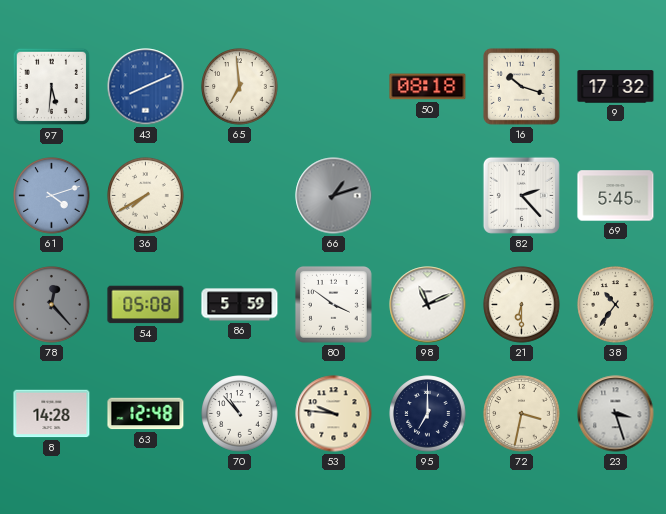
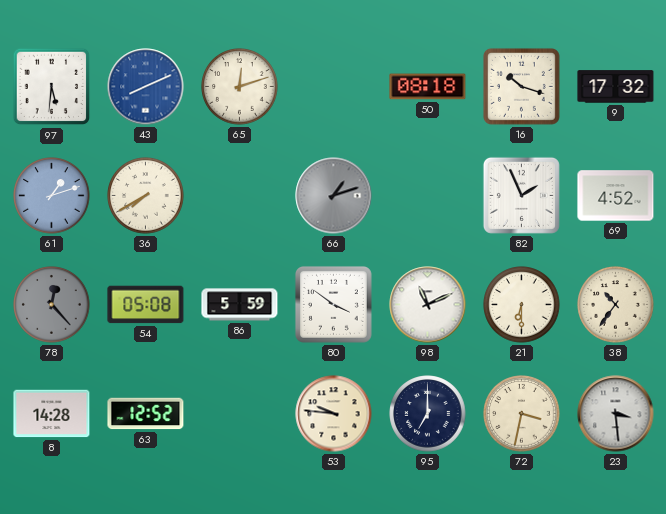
65: 6:59 -> 12:12 (240, 87)
61: 4:12 -> 1:12 (52, 196)
82: 2:23 -> 1:56 (521, 195)
69: 5:45 -> 4:52 (616, 196)
63: 12:48 -> 12:52 (146, 414)
70: 10:53 -> none (240, 414)
23: 3:27 -> 3:29 (616, 414)
